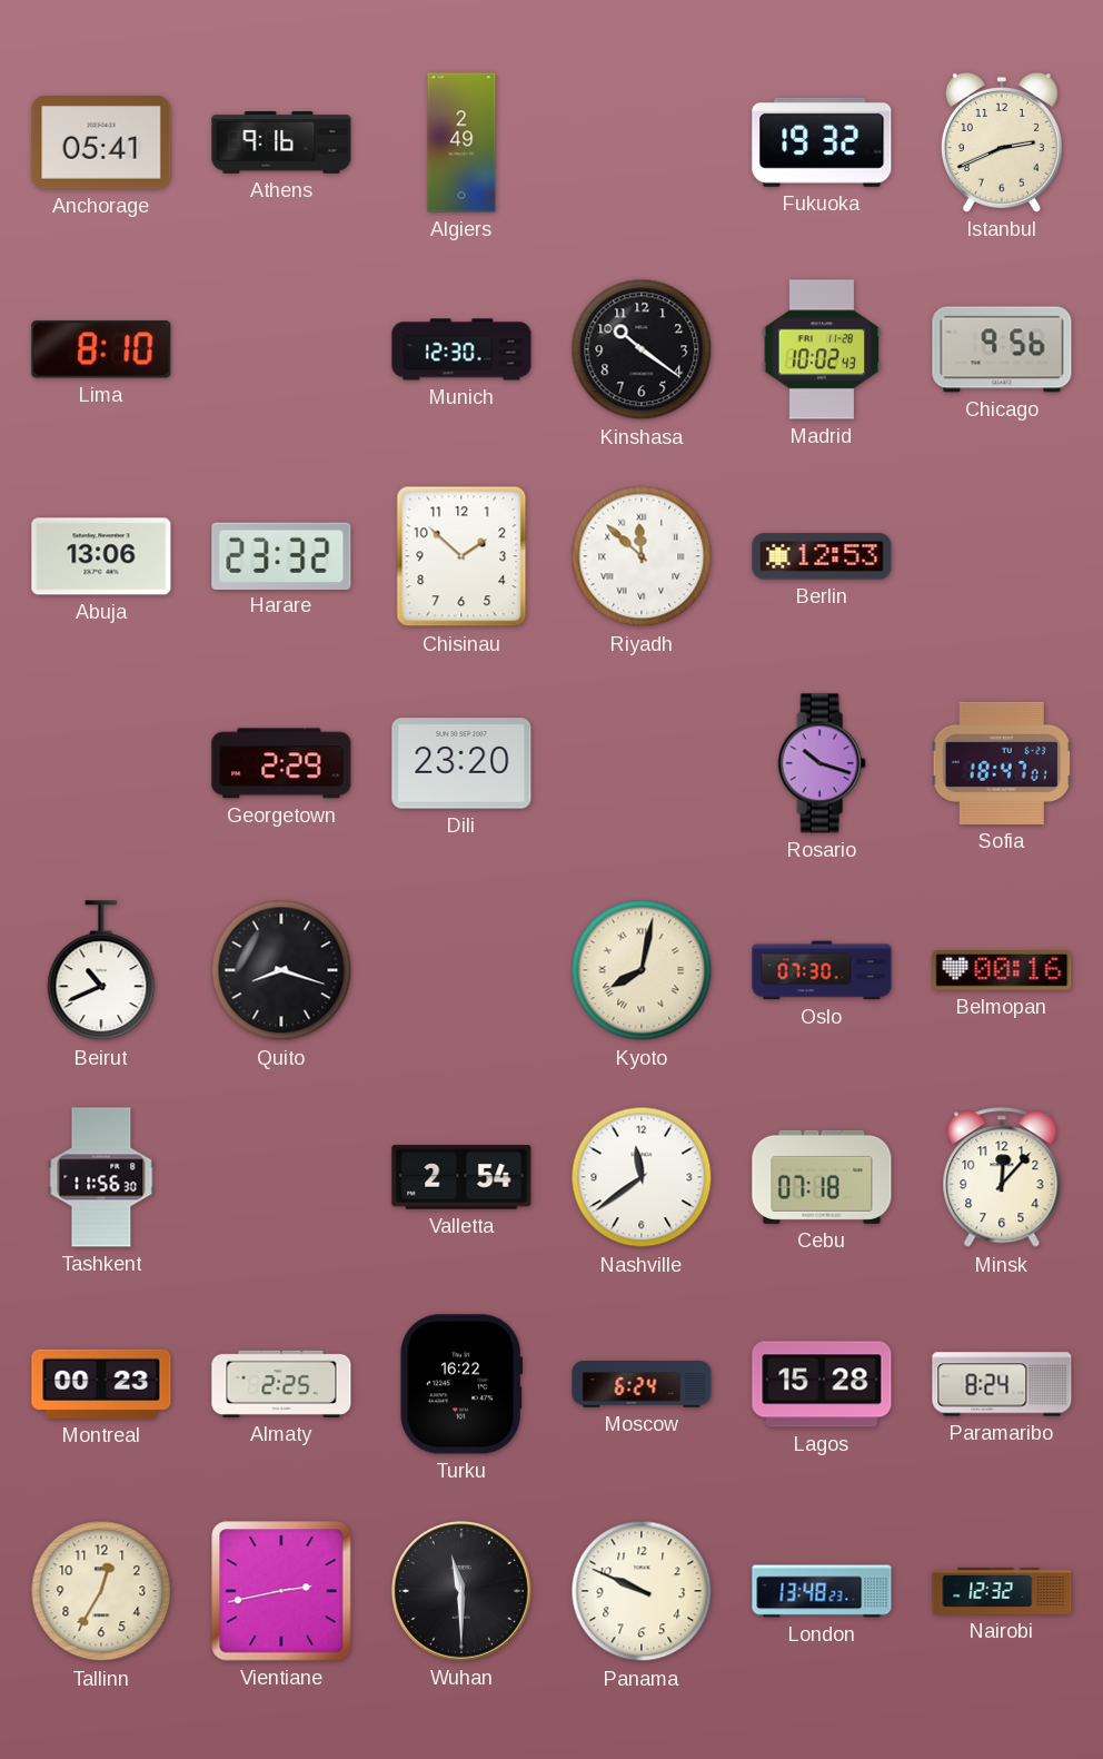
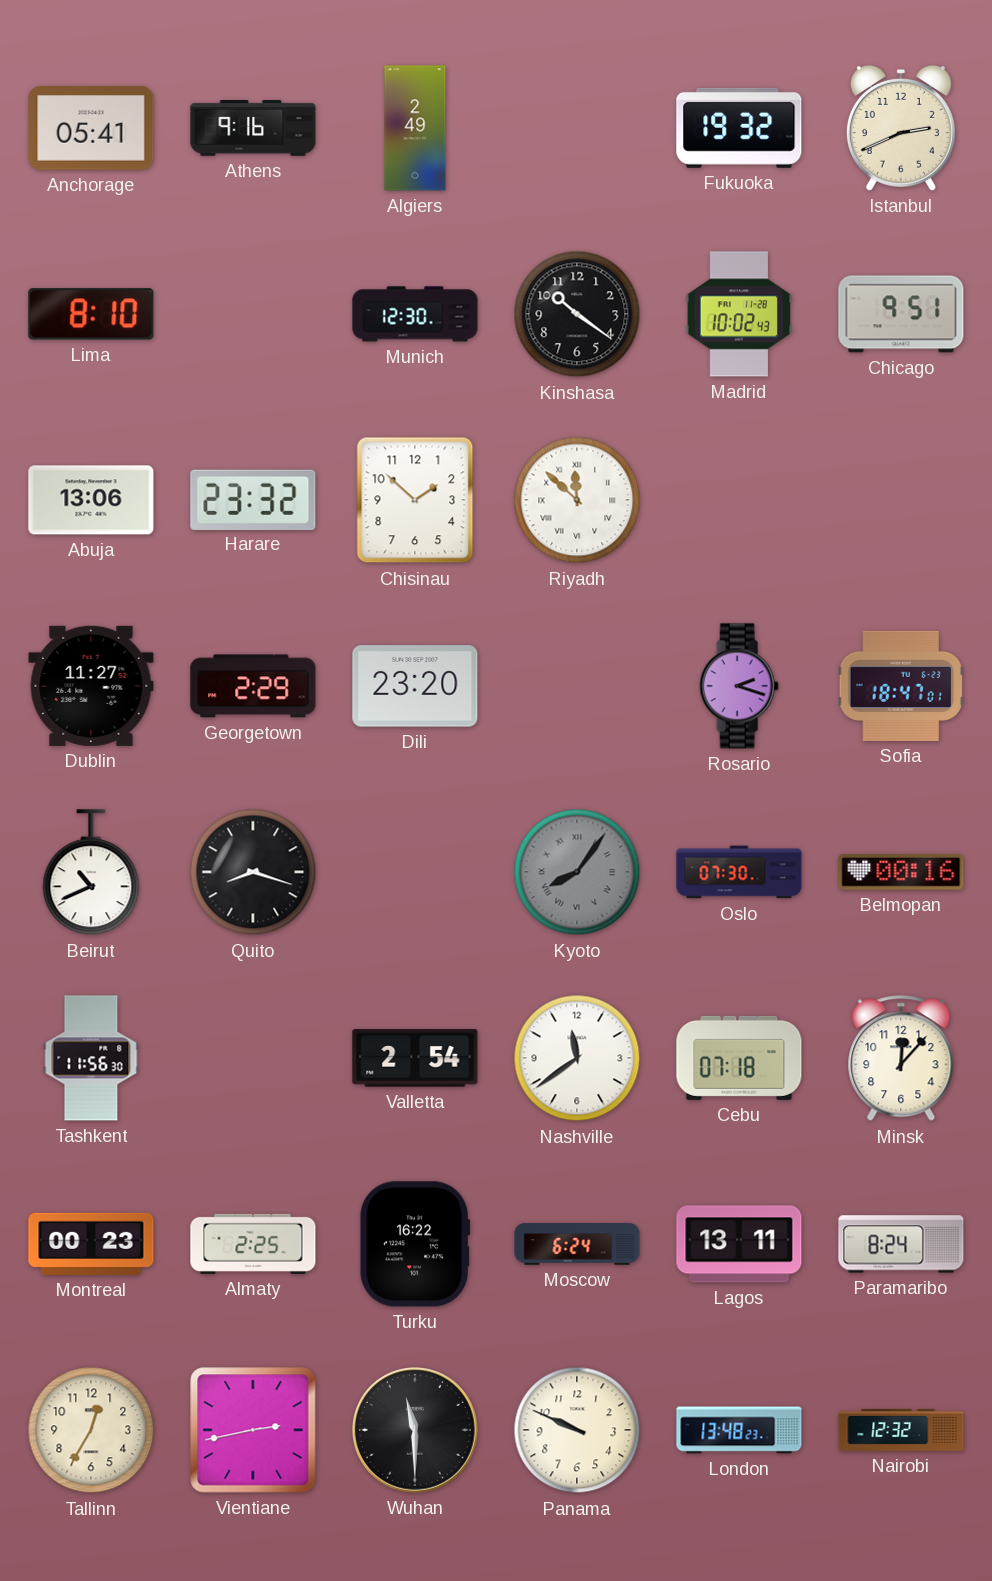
Chicago: 9:56 -> 9:51 (901, 314)
Berlin: 12:53 -> none (822, 556)
Dublin: none -> 11:27 (91, 686)
Rosario: 10:18 -> 2:18 (739, 686)
Kyoto: 8:02 -> 8:06 (577, 872)
Kyoto dial: cream -> grey (577, 872)
Lagos: 15:28 -> 13:11 (739, 1244)
